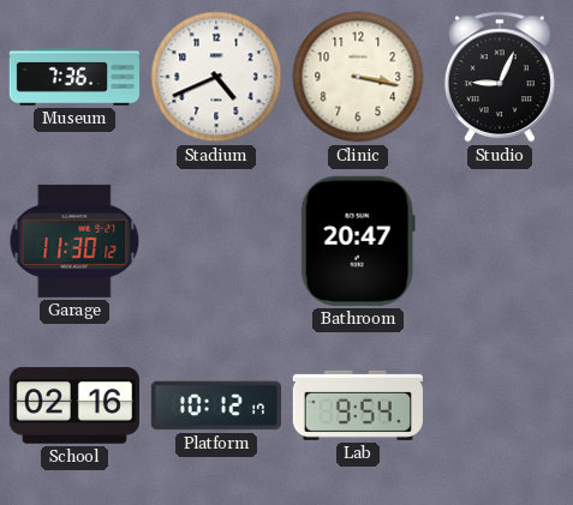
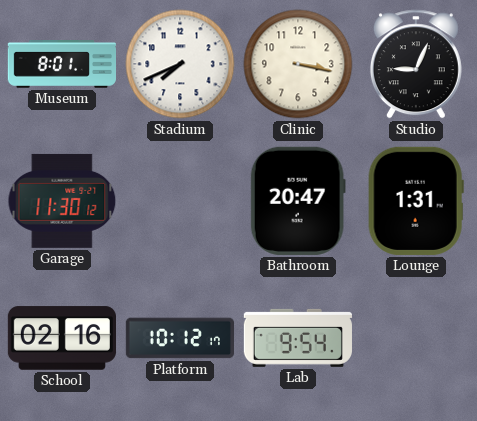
Museum: 7:36 -> 8:01 (61, 65)
Stadium: 4:41 -> 7:41 (180, 64)
Lounge: none -> 1:31 (416, 201)
